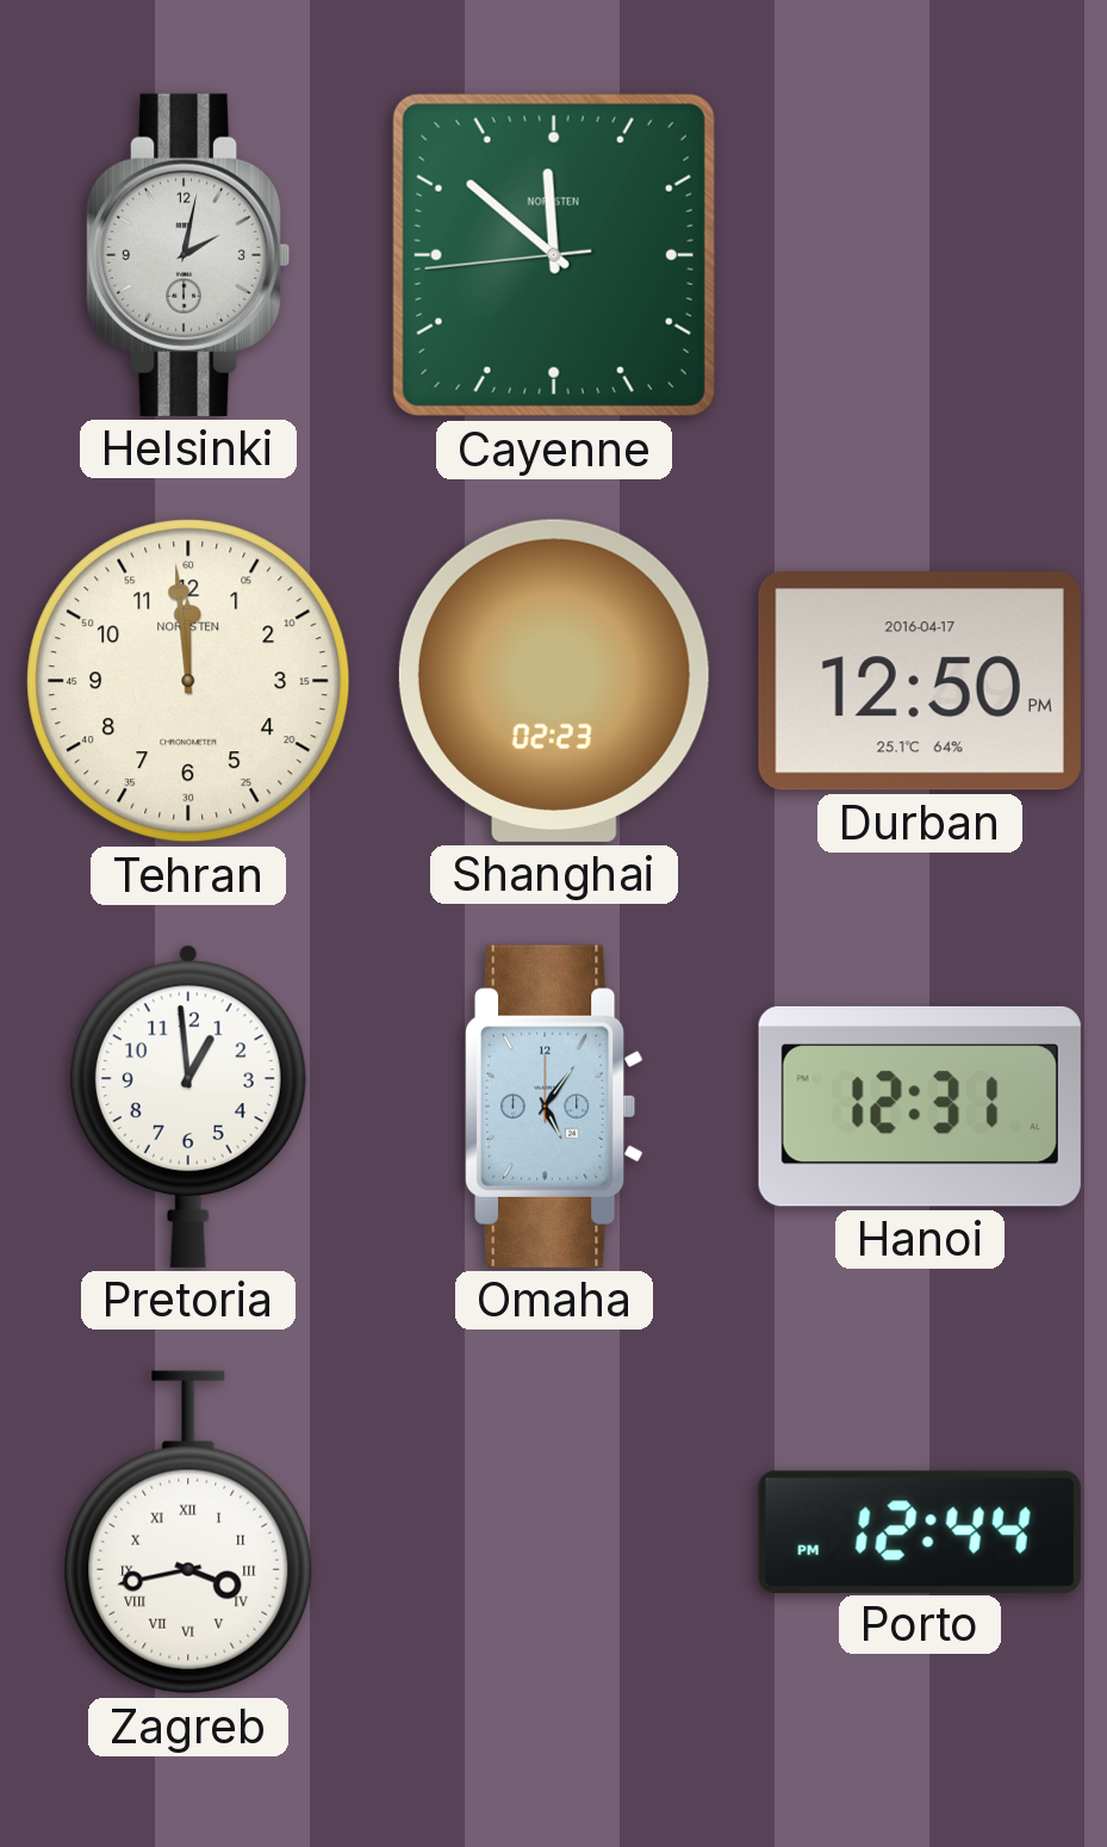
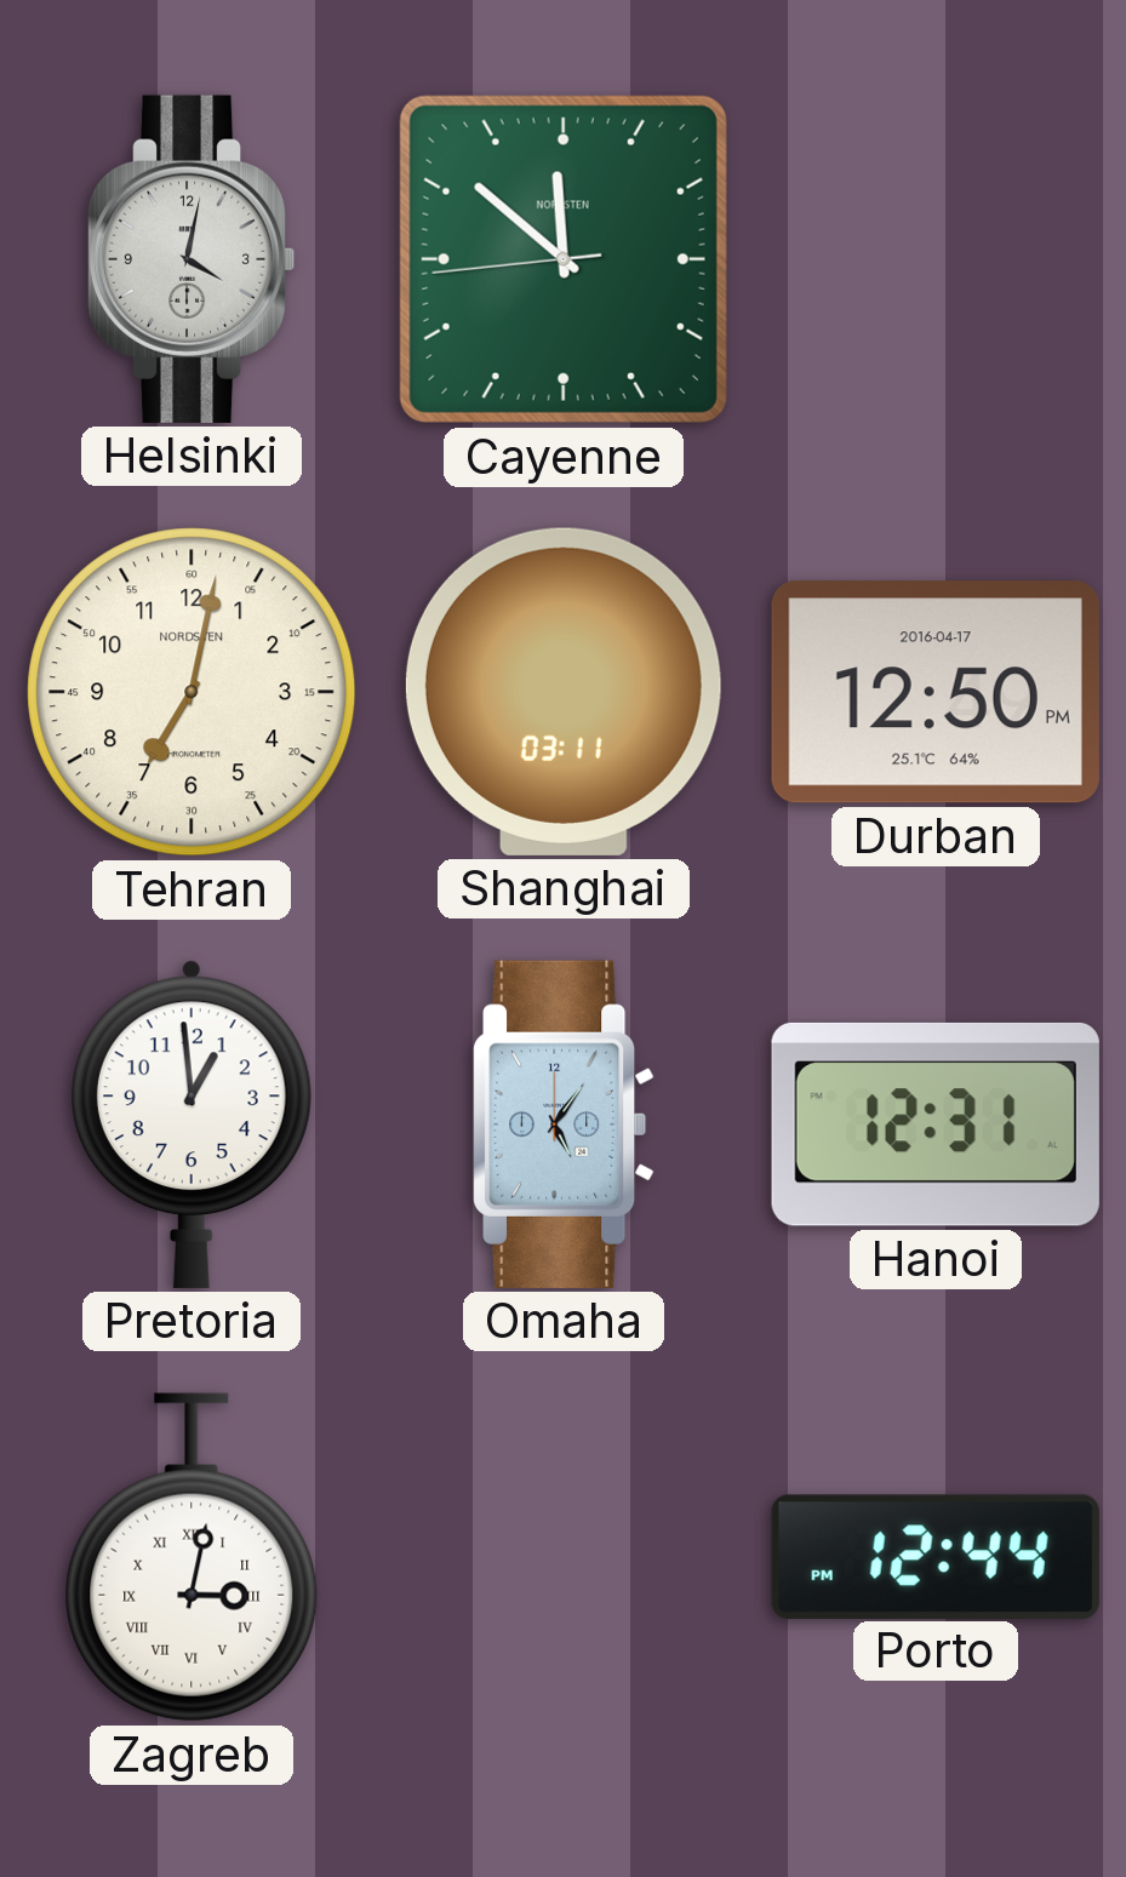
Helsinki: 2:02 -> 4:02 (192, 259)
Tehran: 11:59 -> 7:02 (192, 692)
Shanghai: 02:23 -> 03:11 (564, 692)
Zagreb: 3:43 -> 3:02 (192, 1557)
